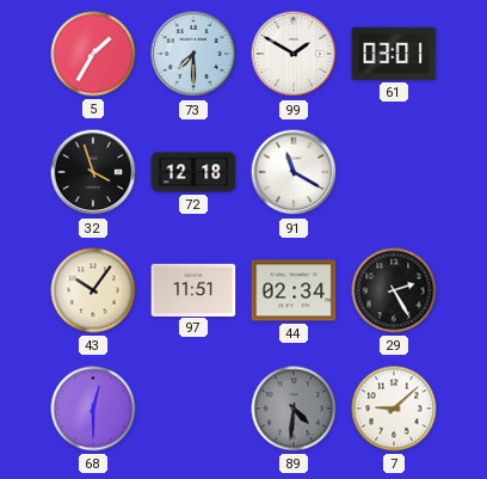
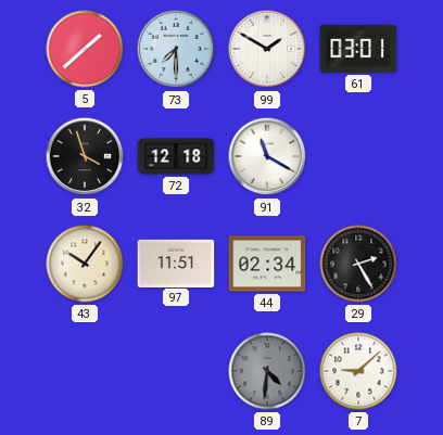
5: 1:35 -> 1:38 (85, 49)
68: 12:30 -> none (93, 409)
